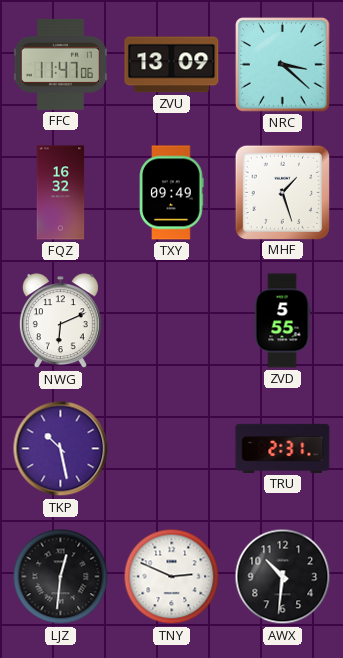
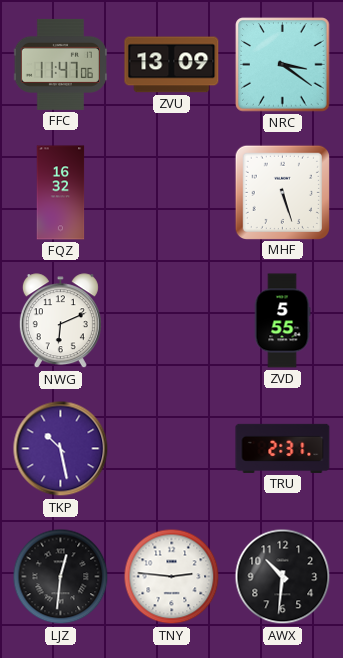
NRC: 3:22 -> 3:21 (283, 65)
TXY: 09:49 -> none (172, 193)
MHF: 1:27 -> 5:27 (282, 192)
TNY: 2:49 -> 2:46 (172, 577)
